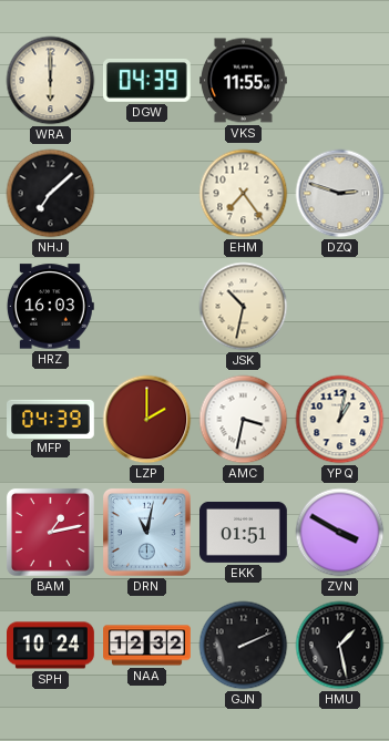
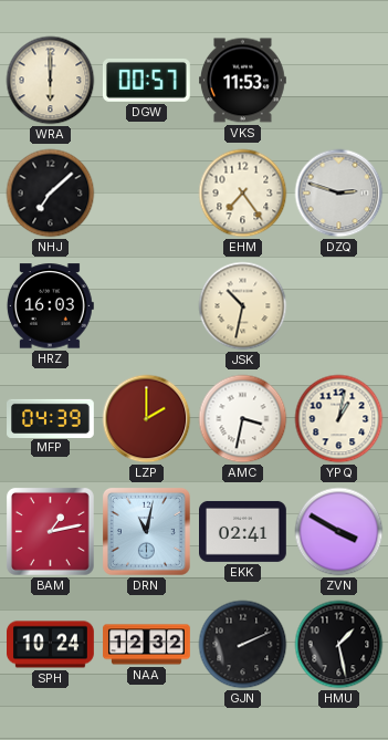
DGW: 04:39 -> 00:57 (146, 80)
VKS: 11:55 -> 11:53 (243, 81)
EKK: 01:51 -> 02:41 (243, 531)
